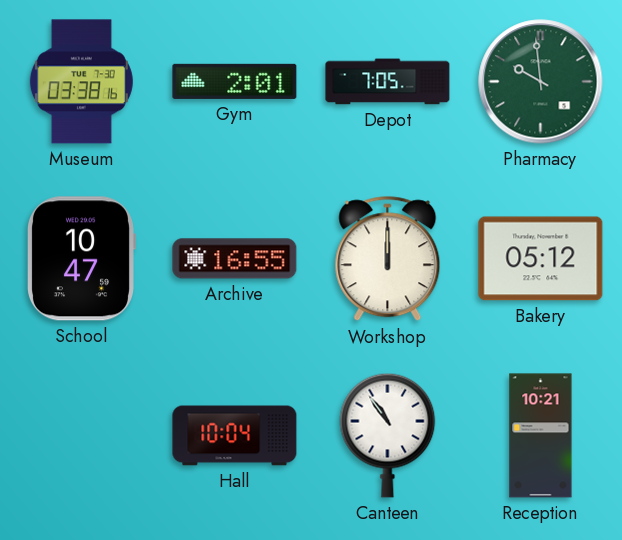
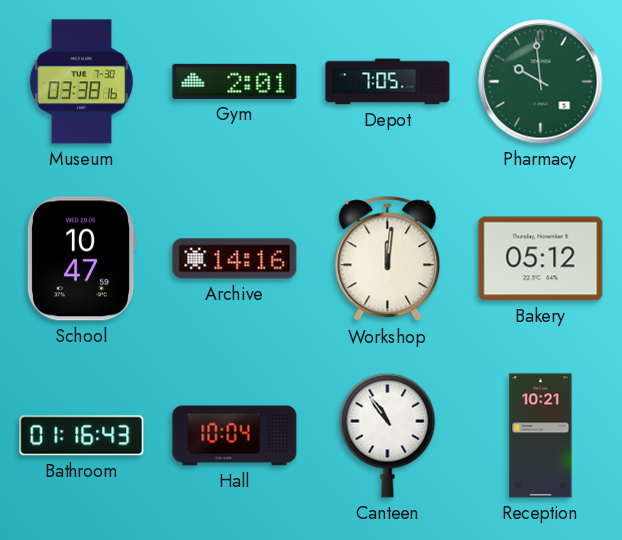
Archive: 16:55 -> 14:16 (235, 259)
Workshop: 12:00 -> 12:01 (388, 259)
Bathroom: none -> 01:16 (82, 436)
